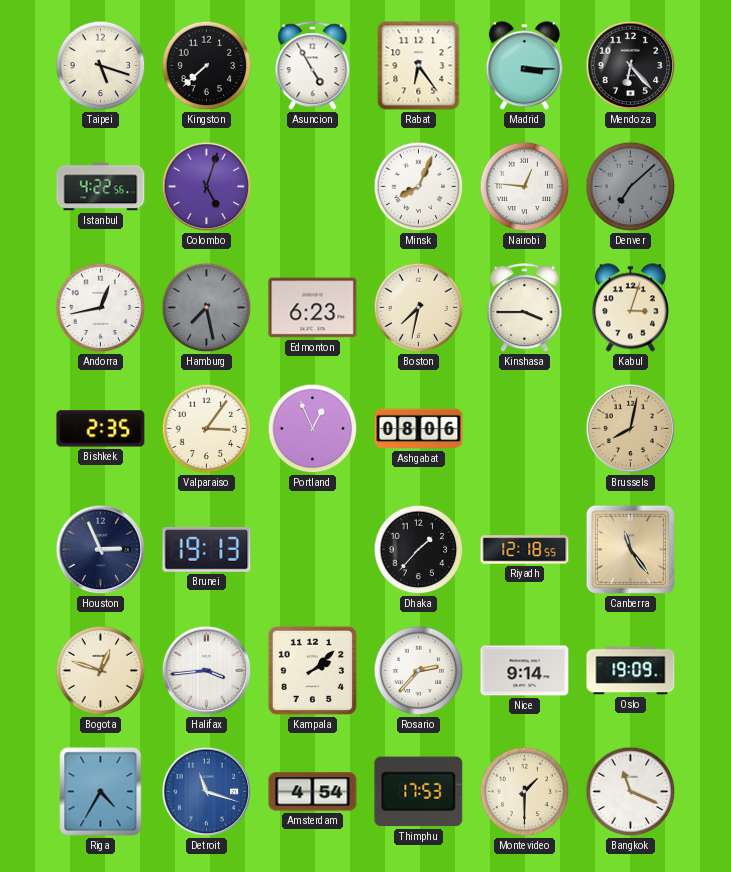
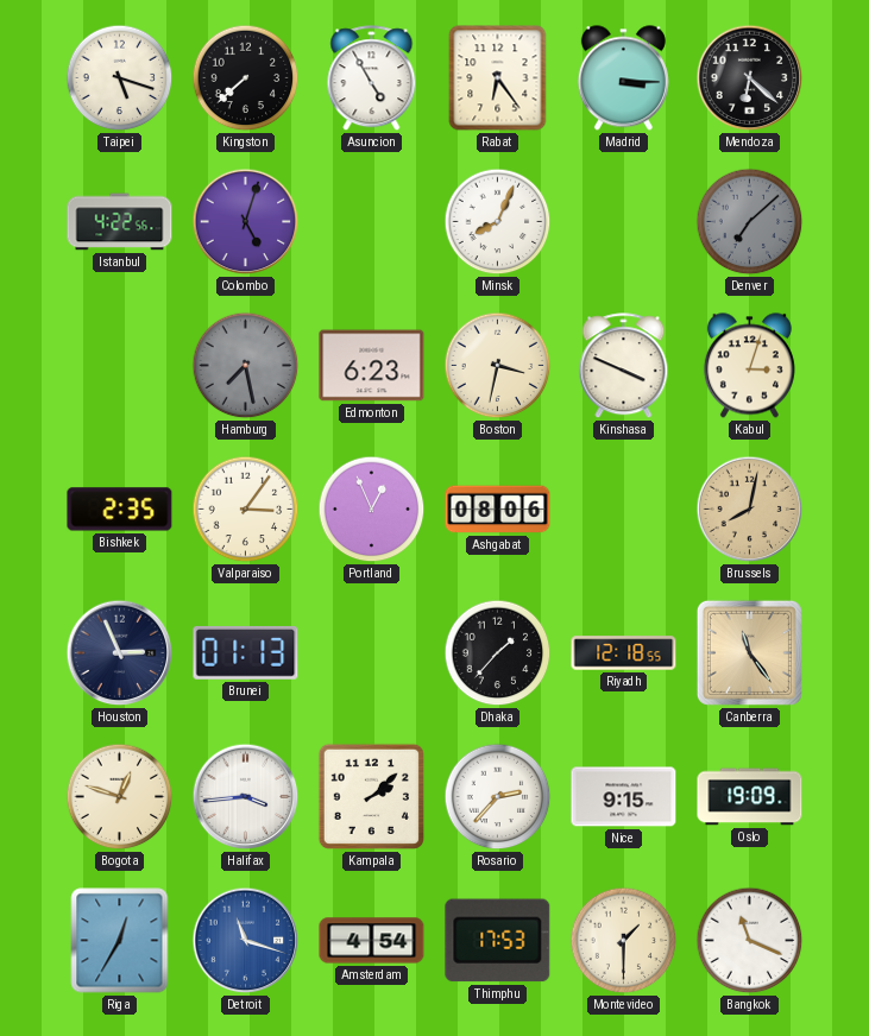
Mendoza: 6:23 -> 6:22 (750, 78)
Nairobi: 12:46 -> none (525, 187)
Andorra: 12:43 -> none (101, 308)
Boston: 7:32 -> 3:32 (498, 366)
Kinshasa: 3:45 -> 3:49 (624, 366)
Brunei: 19:13 -> 01:13 (246, 653)
Nice: 9:14 -> 9:15 (624, 797)
Riga: 4:35 -> 12:35 (120, 941)
